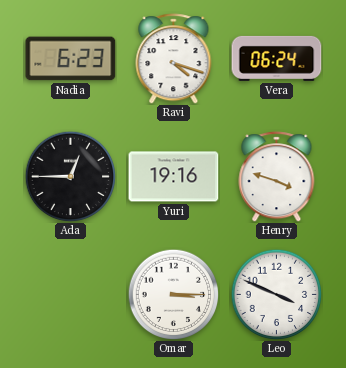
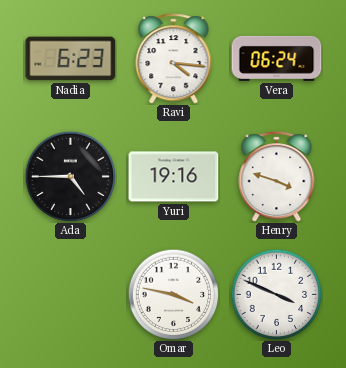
Ravi: 4:18 -> 4:16 (174, 59)
Ada: 12:45 -> 4:45 (70, 176)
Omar: 3:15 -> 3:47 (173, 294)
